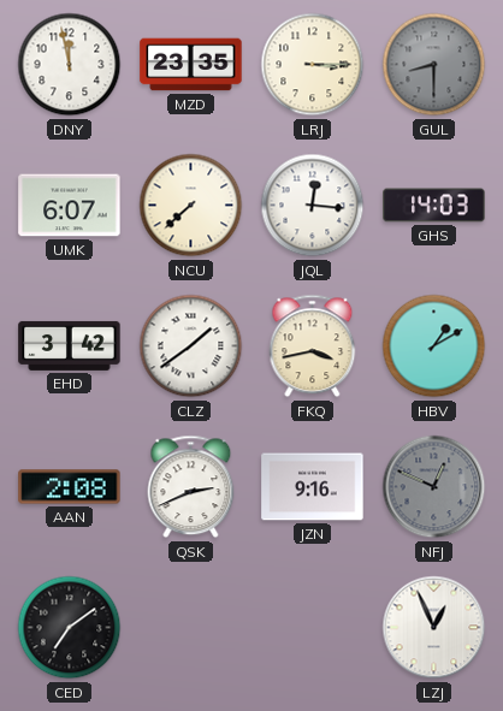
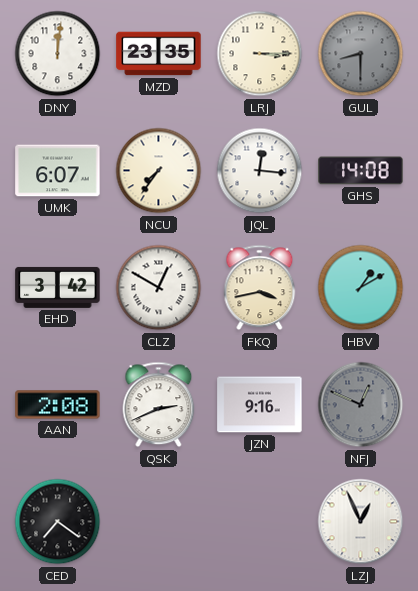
DNY: 11:58 -> 12:01 (58, 54)
NCU: 7:38 -> 7:36 (159, 171)
GHS: 14:03 -> 14:08 (361, 171)
CLZ: 1:39 -> 12:50 (159, 288)
CED: 7:09 -> 7:21 (58, 522)
